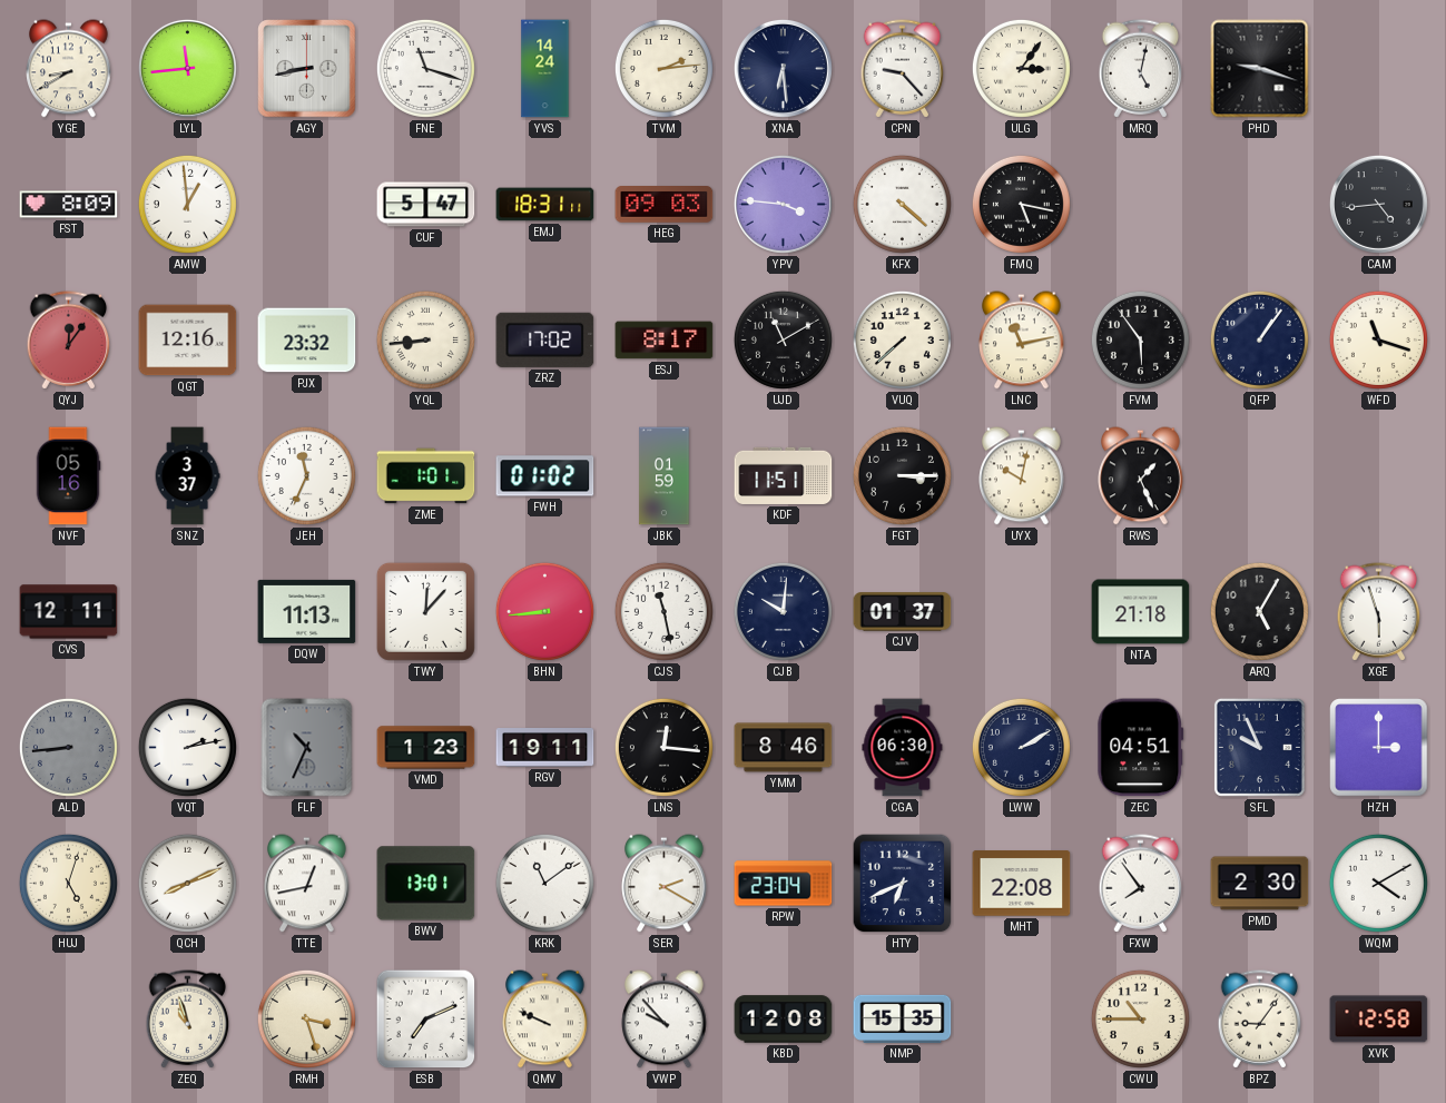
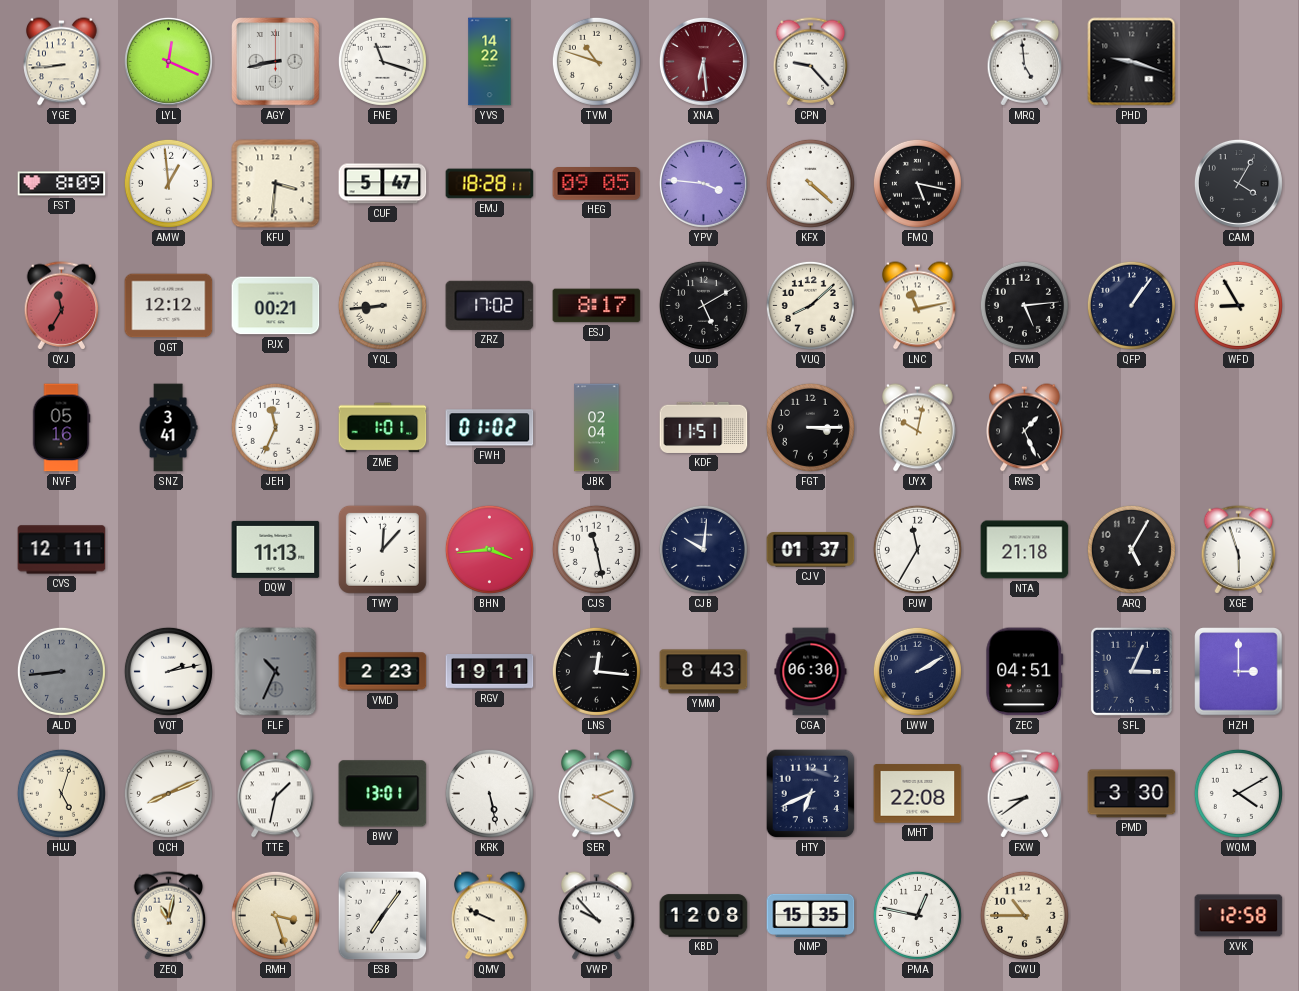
YGE: 8:40 -> 8:44 (62, 62)
LYL: 11:44 -> 12:19 (168, 61)
YVS: 14:24 -> 14:22 (490, 62)
TVM: 2:14 -> 10:48 (596, 61)
XNA dial: navy -> burgundy (703, 61)
ULG: 3:06 -> none (1021, 68)
MRQ: 5:02 -> 4:59 (1025, 62)
KFU: none -> 3:31 (276, 184)
EMJ: 18:31 -> 18:28 (490, 184)
HEG: 09:03 -> 09:05 (597, 184)
CAM: 4:44 -> 4:05 (1238, 183)
QYJ: 12:06 -> 11:35 (62, 306)
QGT: 12:16 -> 12:12 (169, 306)
PJX: 23:32 -> 00:21 (276, 306)
UJD: 11:10 -> 5:10 (703, 305)
VUQ: 7:38 -> 8:08 (810, 305)
FVM: 5:54 -> 5:14 (1024, 305)
WFD: 11:18 -> 8:55 (1238, 305)
SNZ: 3:37 -> 3:41 (168, 428)
JBK: 01:59 -> 02:04 (597, 428)
BHN: 8:44 -> 3:44 (489, 549)
PJW: none -> 11:35 (917, 549)
VMD: 1:23 -> 2:23 (383, 672)
YMM: 8:46 -> 8:43 (704, 672)
SFL: 9:56 -> 3:04 (1131, 671)
TTE: 12:43 -> 1:32 (276, 794)
KRK: 11:09 -> 5:28 (489, 793)
RPW: 23:04 -> none (784, 884)
FXW: 7:54 -> 8:39 (1025, 794)
PMD: 2:30 -> 3:30 (1132, 794)
ZEQ: 10:57 -> 11:02 (169, 916)
ESB: 7:11 -> 7:06 (383, 916)
PMA: none -> 12:47 (917, 915)
BPZ: 9:06 -> none (1260, 1020)
